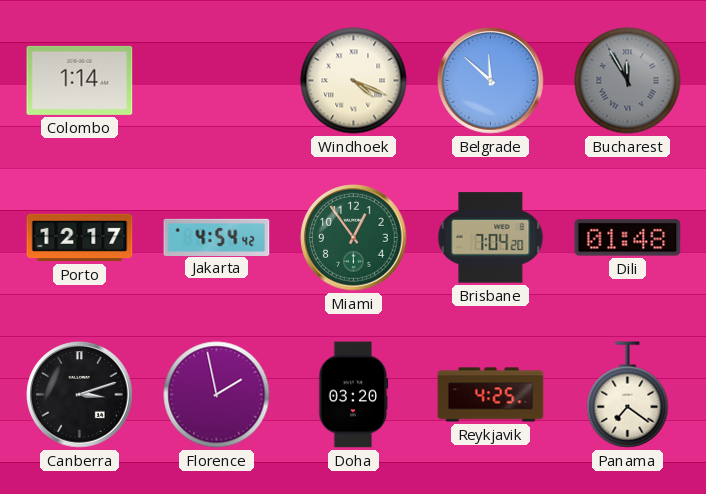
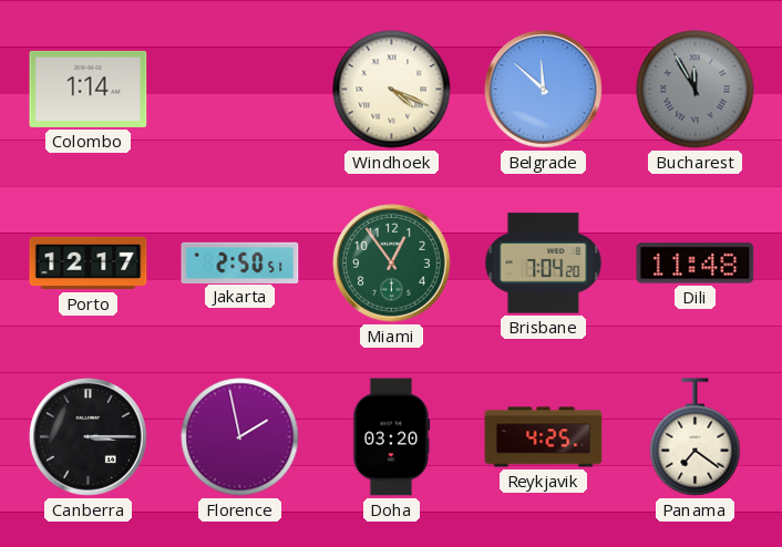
Jakarta: 4:54 -> 2:50 (240, 262)
Dili: 01:48 -> 11:48 (696, 264)
Canberra: 3:12 -> 3:15 (89, 437)
